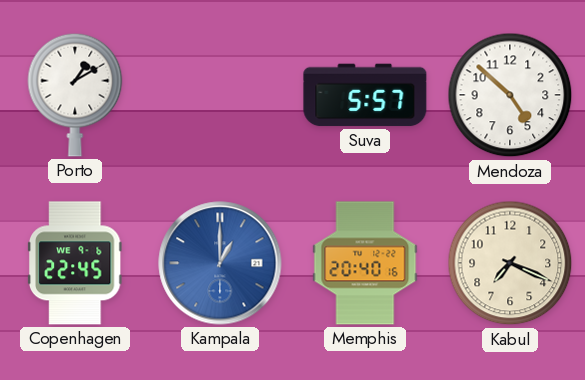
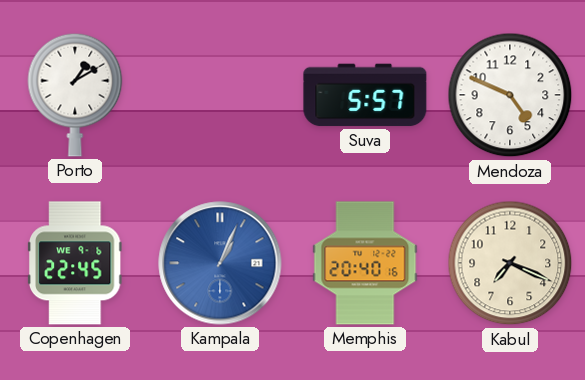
Mendoza: 4:52 -> 4:49 (510, 95)
Kampala: 1:00 -> 1:04 (220, 263)
